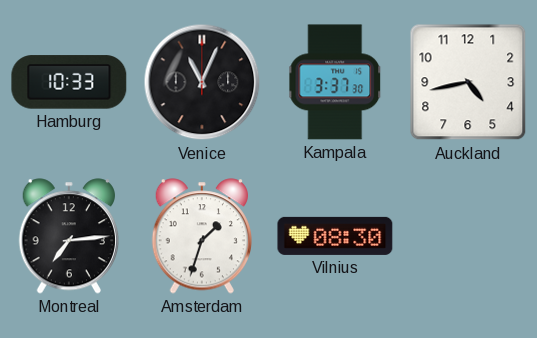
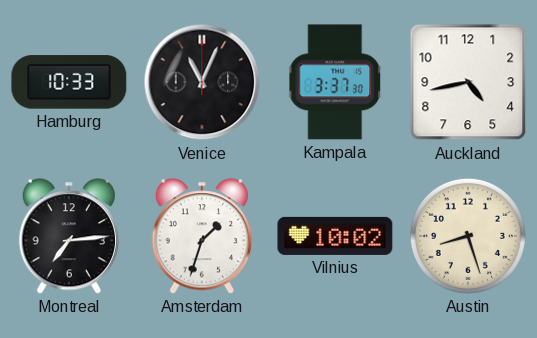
Vilnius: 08:30 -> 10:02 (335, 236)
Austin: none -> 8:27 (468, 236)
